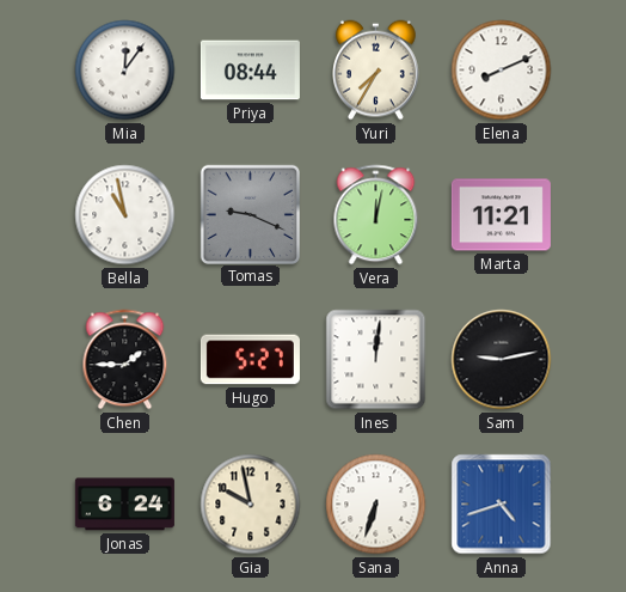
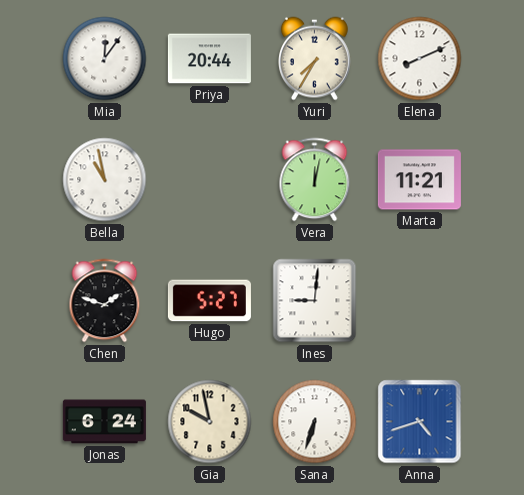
Priya: 08:44 -> 20:44 (209, 59)
Tomas: 9:19 -> none (250, 214)
Chen: 1:45 -> 1:48 (105, 301)
Ines: 12:01 -> 9:01 (315, 301)
Sam: 9:13 -> none (502, 360)
